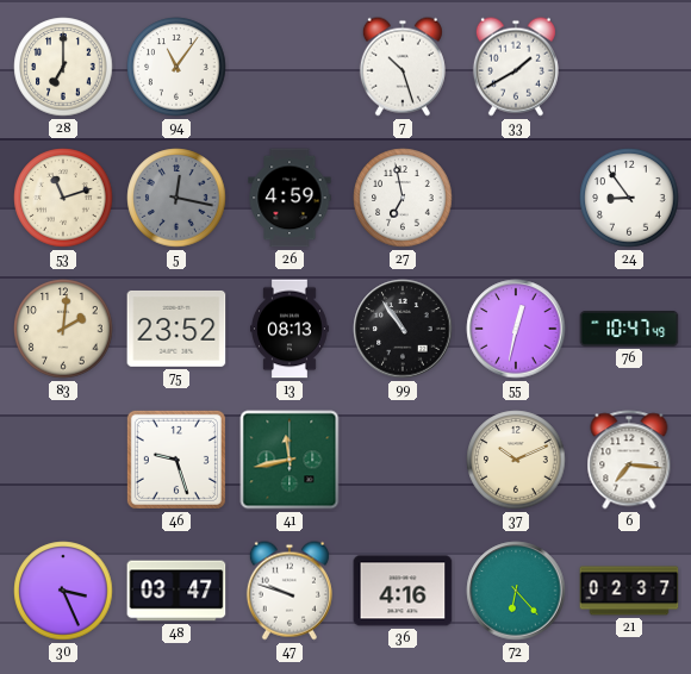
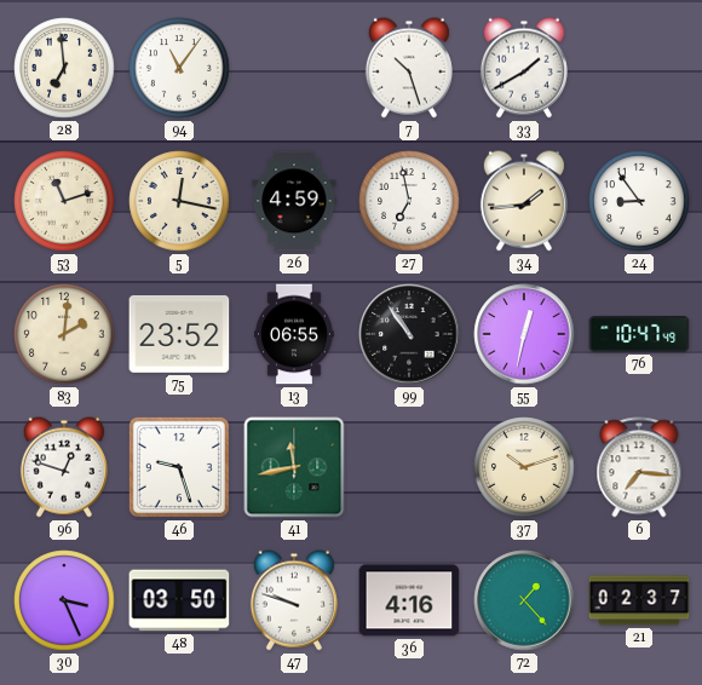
28: 7:00 -> 6:59 (64, 68)
5 dial: grey -> cream (179, 201)
34: none -> 1:44 (524, 201)
13: 08:13 -> 06:55 (295, 334)
96: none -> 12:48 (64, 467)
37: 10:11 -> 10:12 (524, 467)
48: 03:47 -> 03:50 (179, 600)
72: 6:23 -> 1:23 (524, 600)
